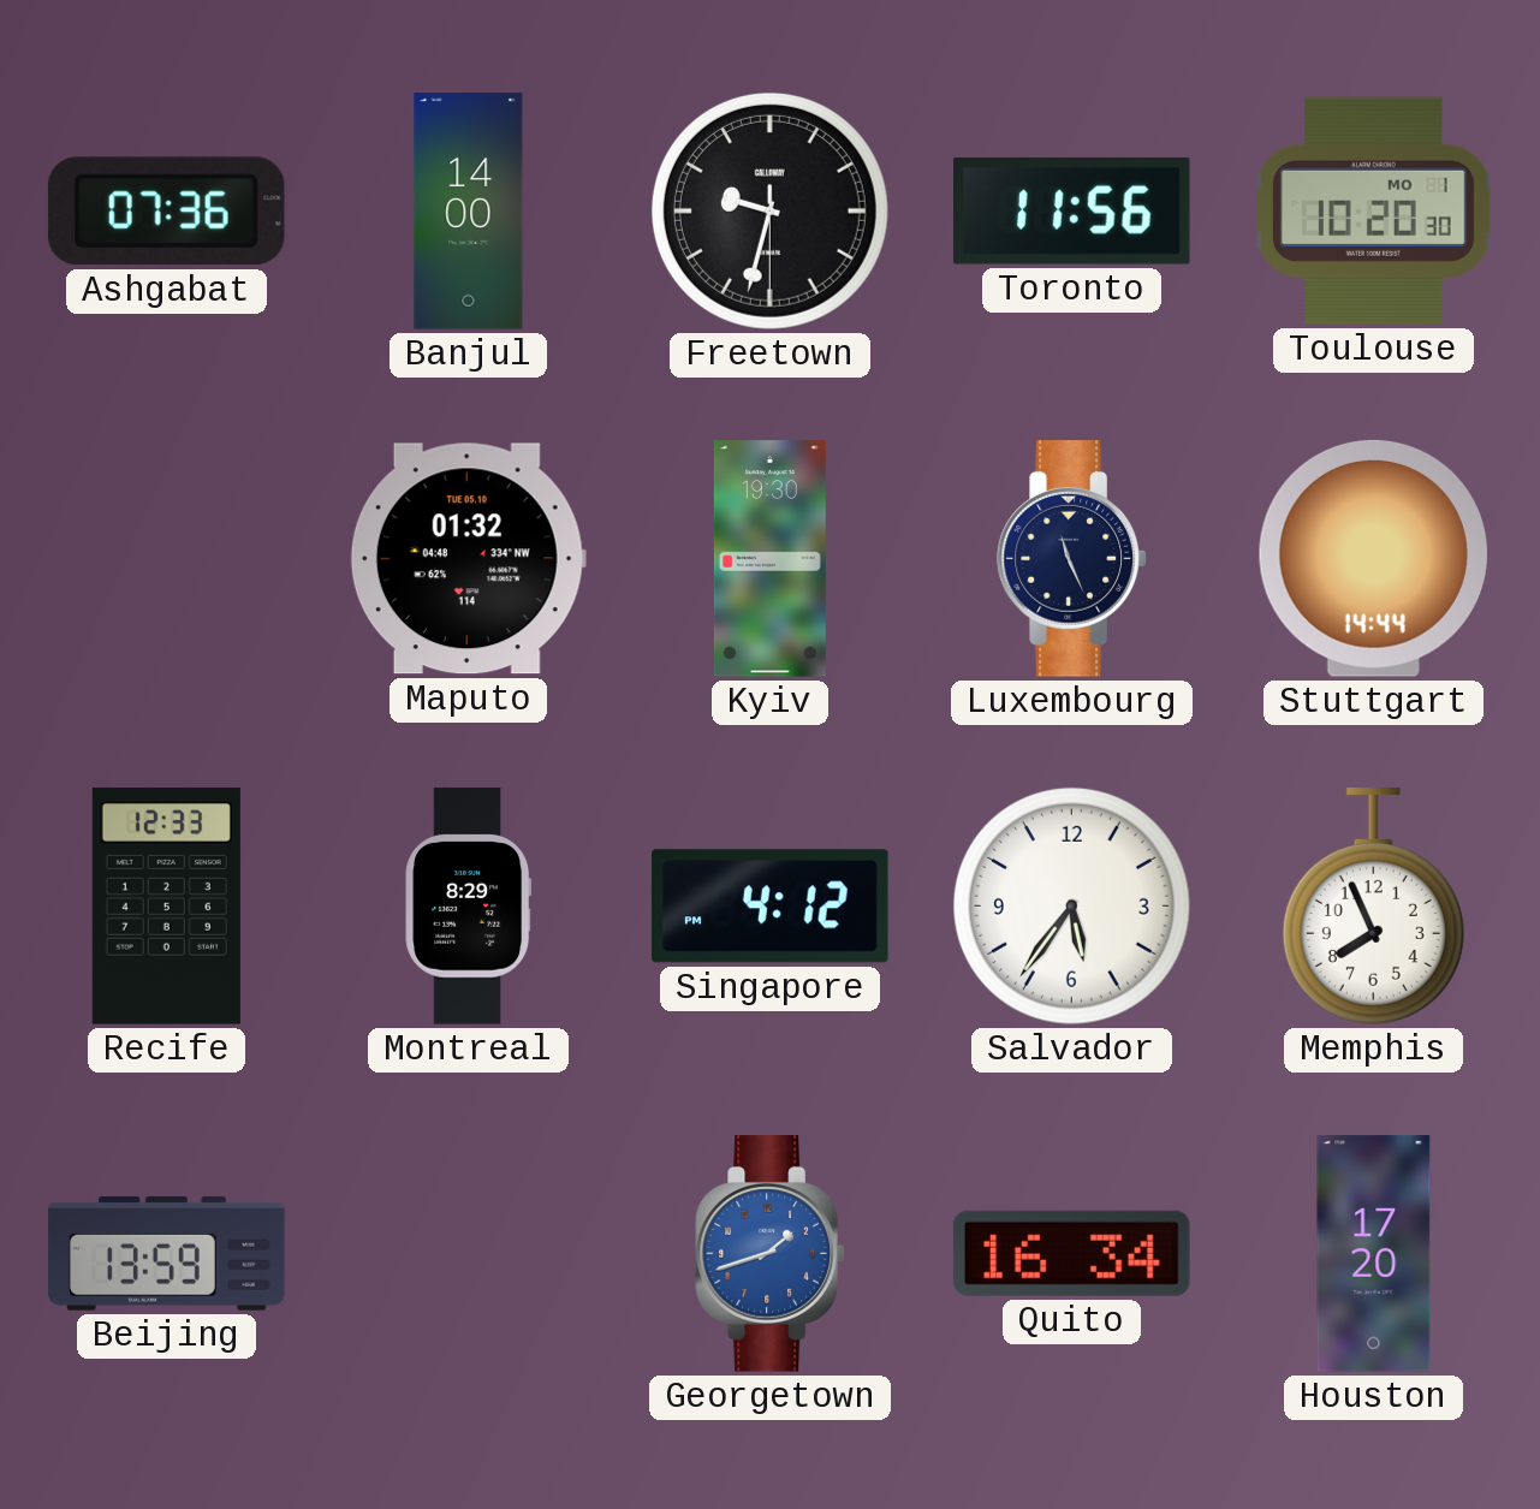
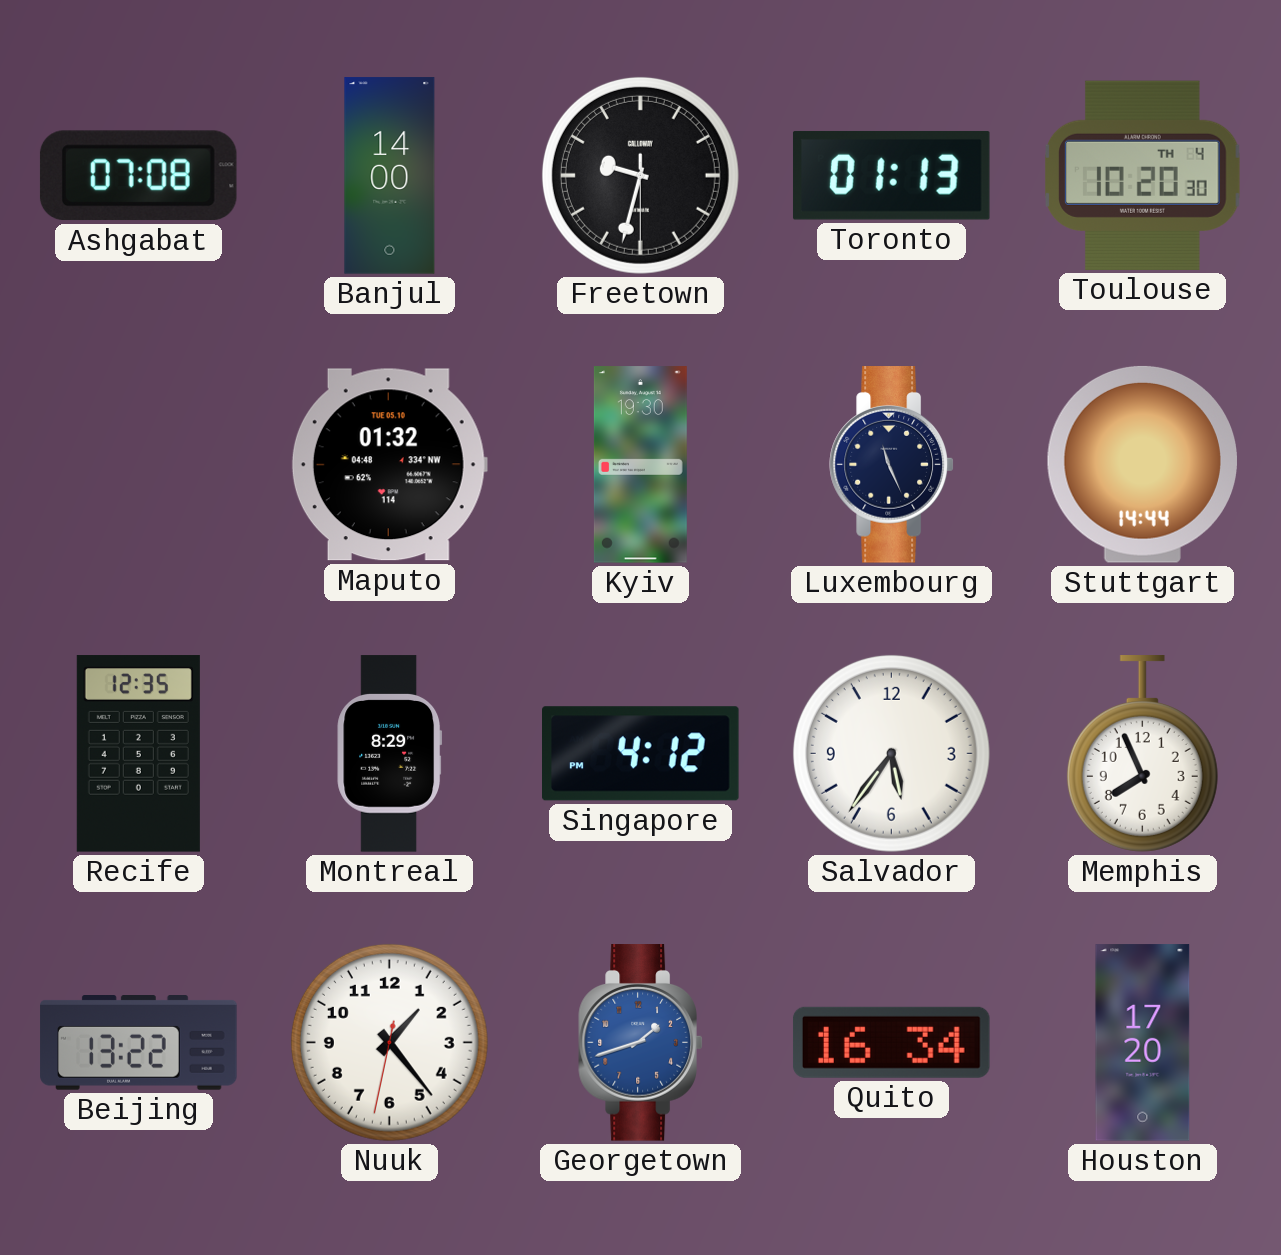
Ashgabat: 07:36 -> 07:08 (138, 176)
Toronto: 11:56 -> 01:13 (891, 175)
Toulouse date: MO 1 -> TH 4 (1143, 175)
Recife: 12:33 -> 12:35 (138, 754)
Beijing: 13:59 -> 13:22 (139, 1043)
Nuuk: none -> 1:23 (389, 1042)
